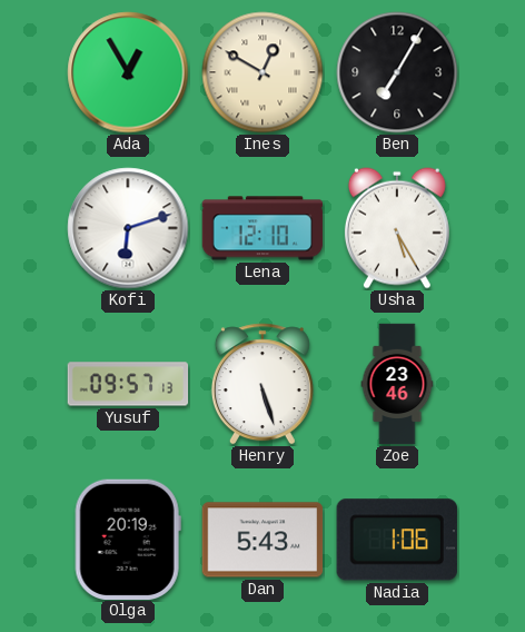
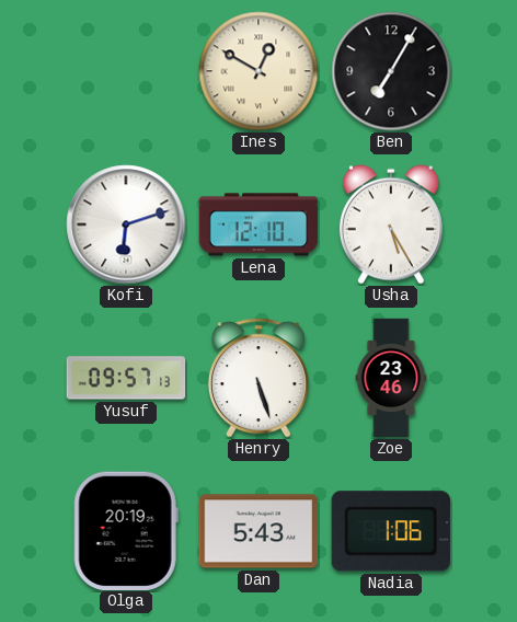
Ada: 12:55 -> none (128, 72)
